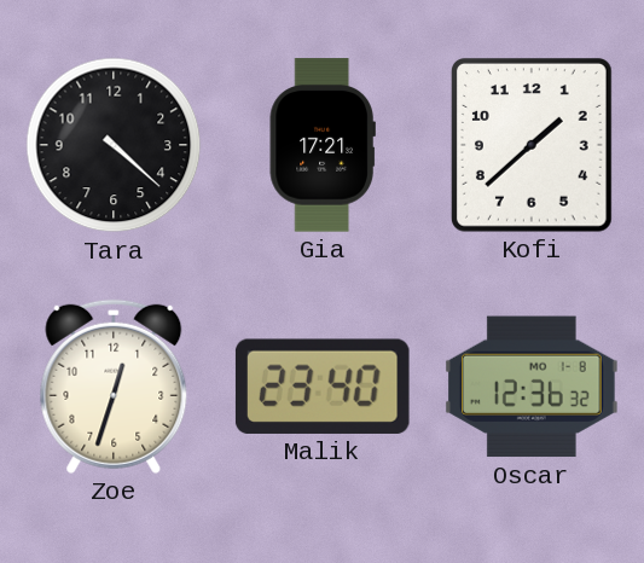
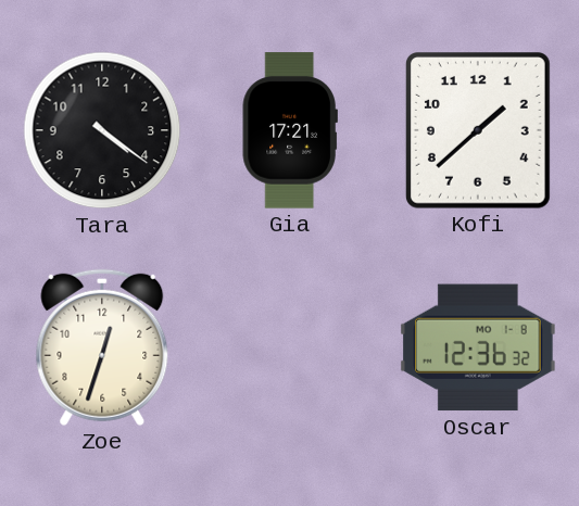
Tara: 4:22 -> 4:21 (102, 130)
Malik: 23:40 -> none (323, 387)
